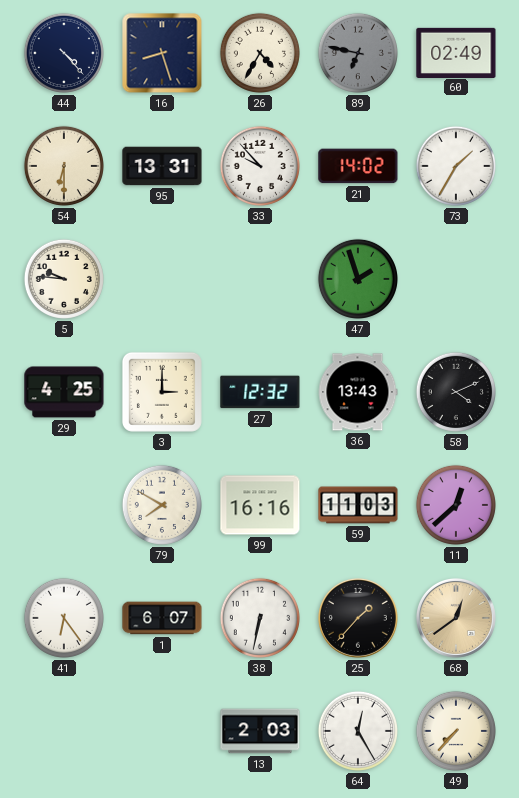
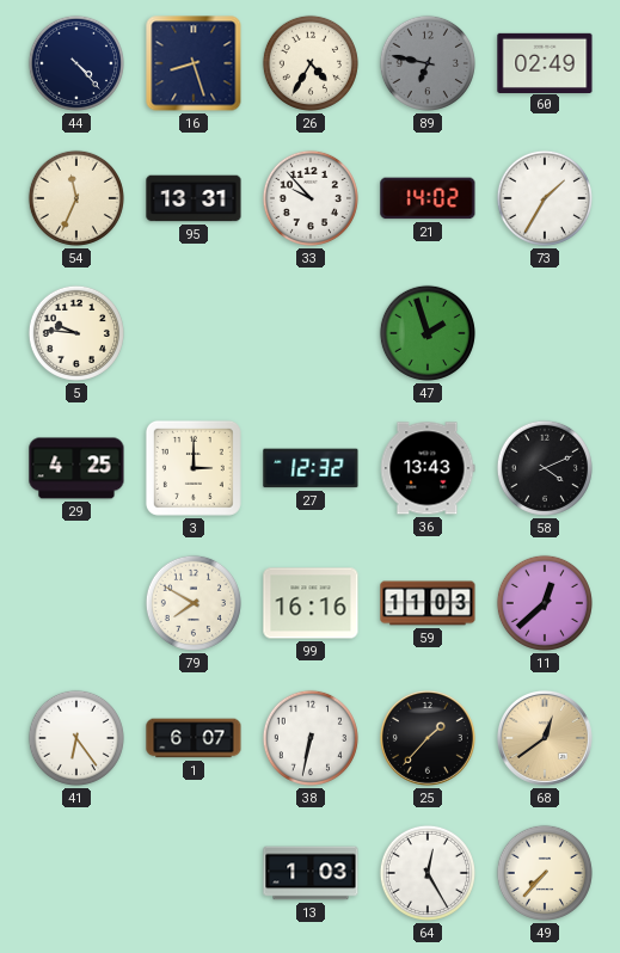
54: 6:30 -> 11:34 (76, 198)
13: 2:03 -> 1:03 (311, 873)
